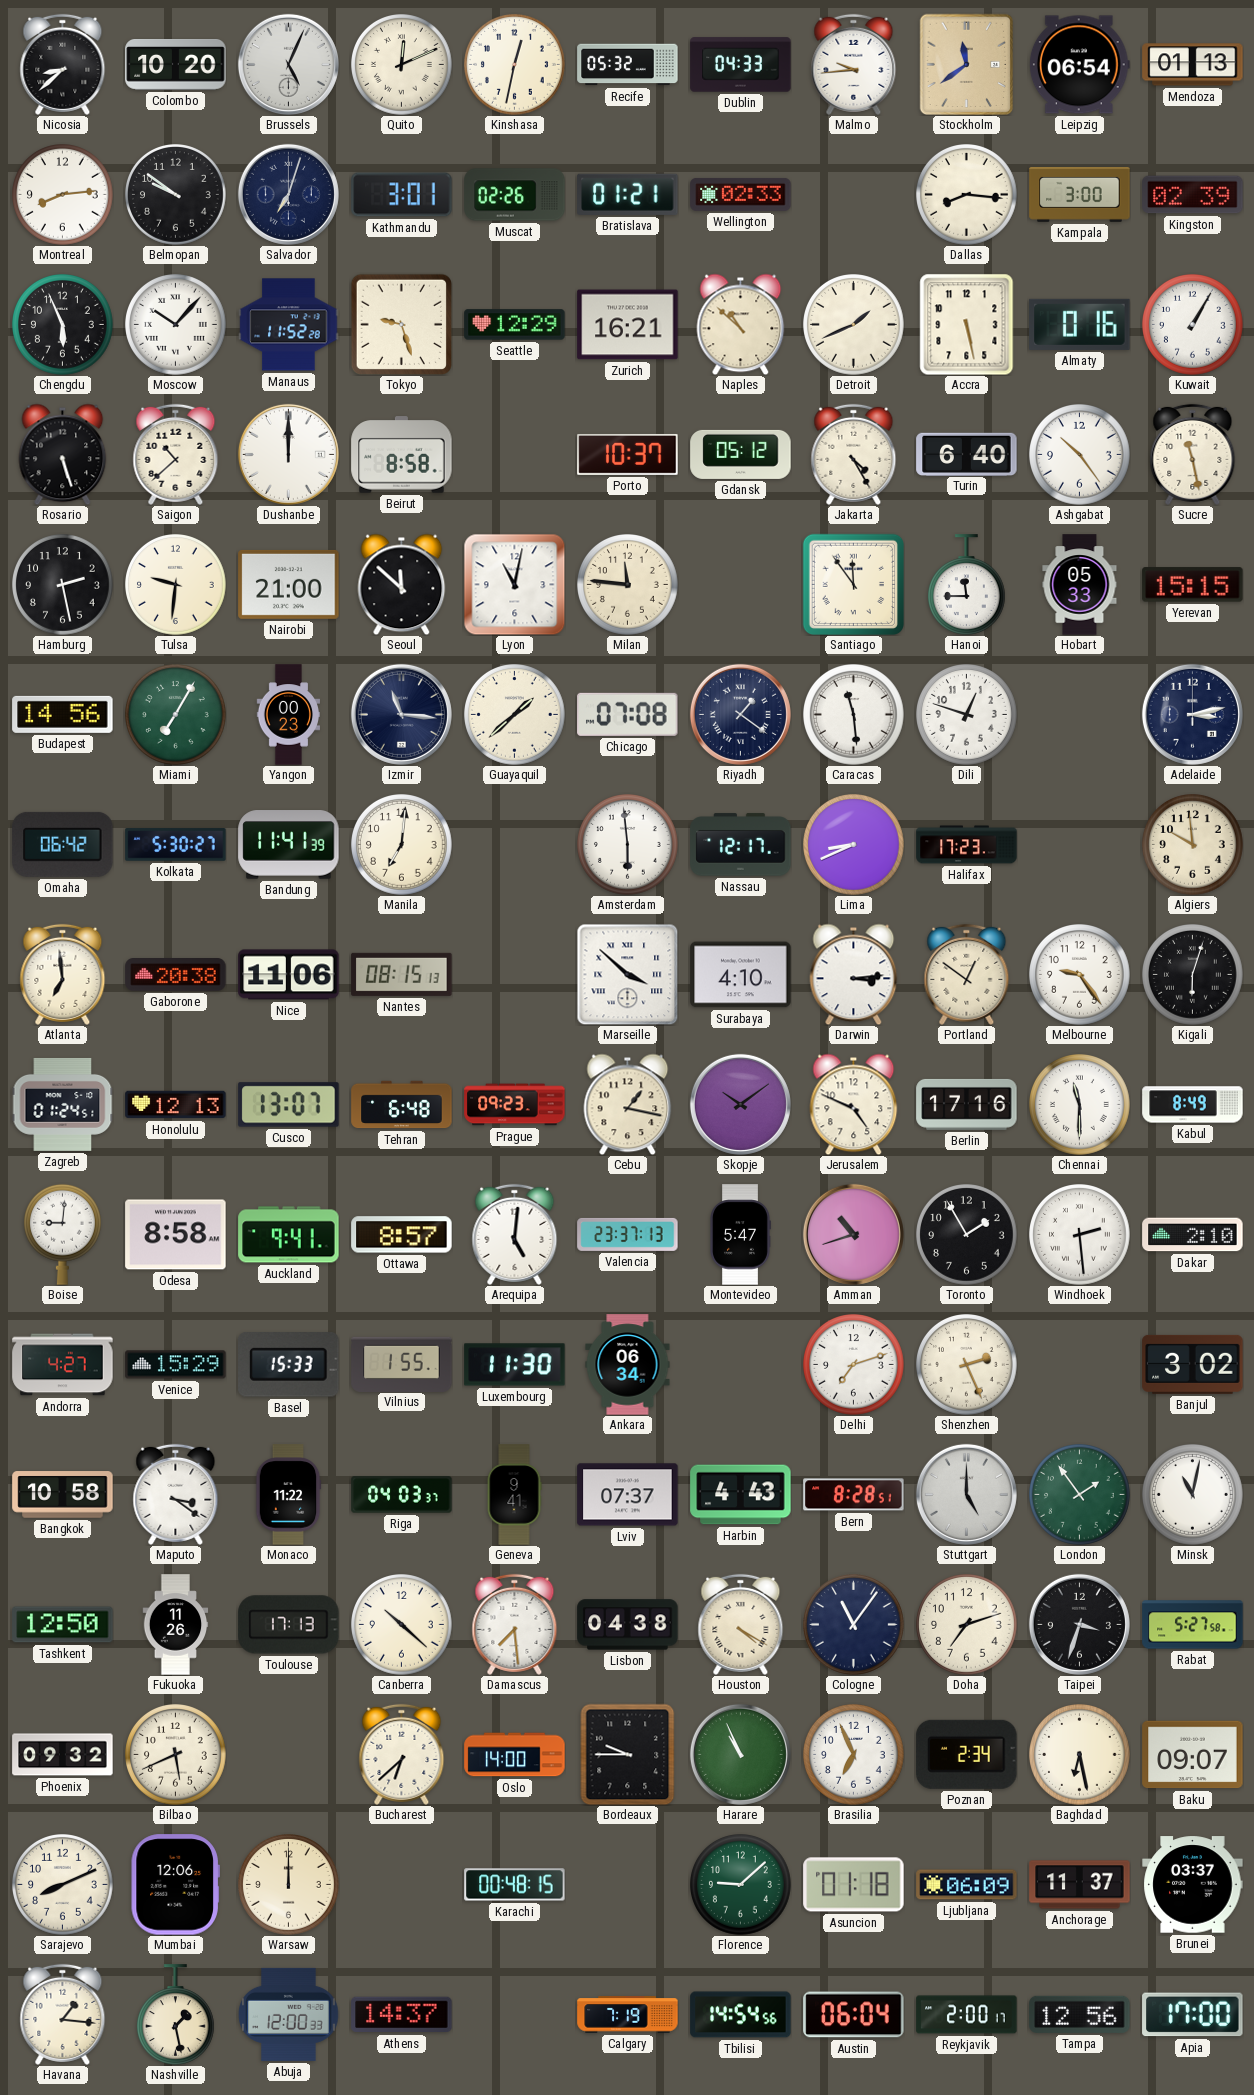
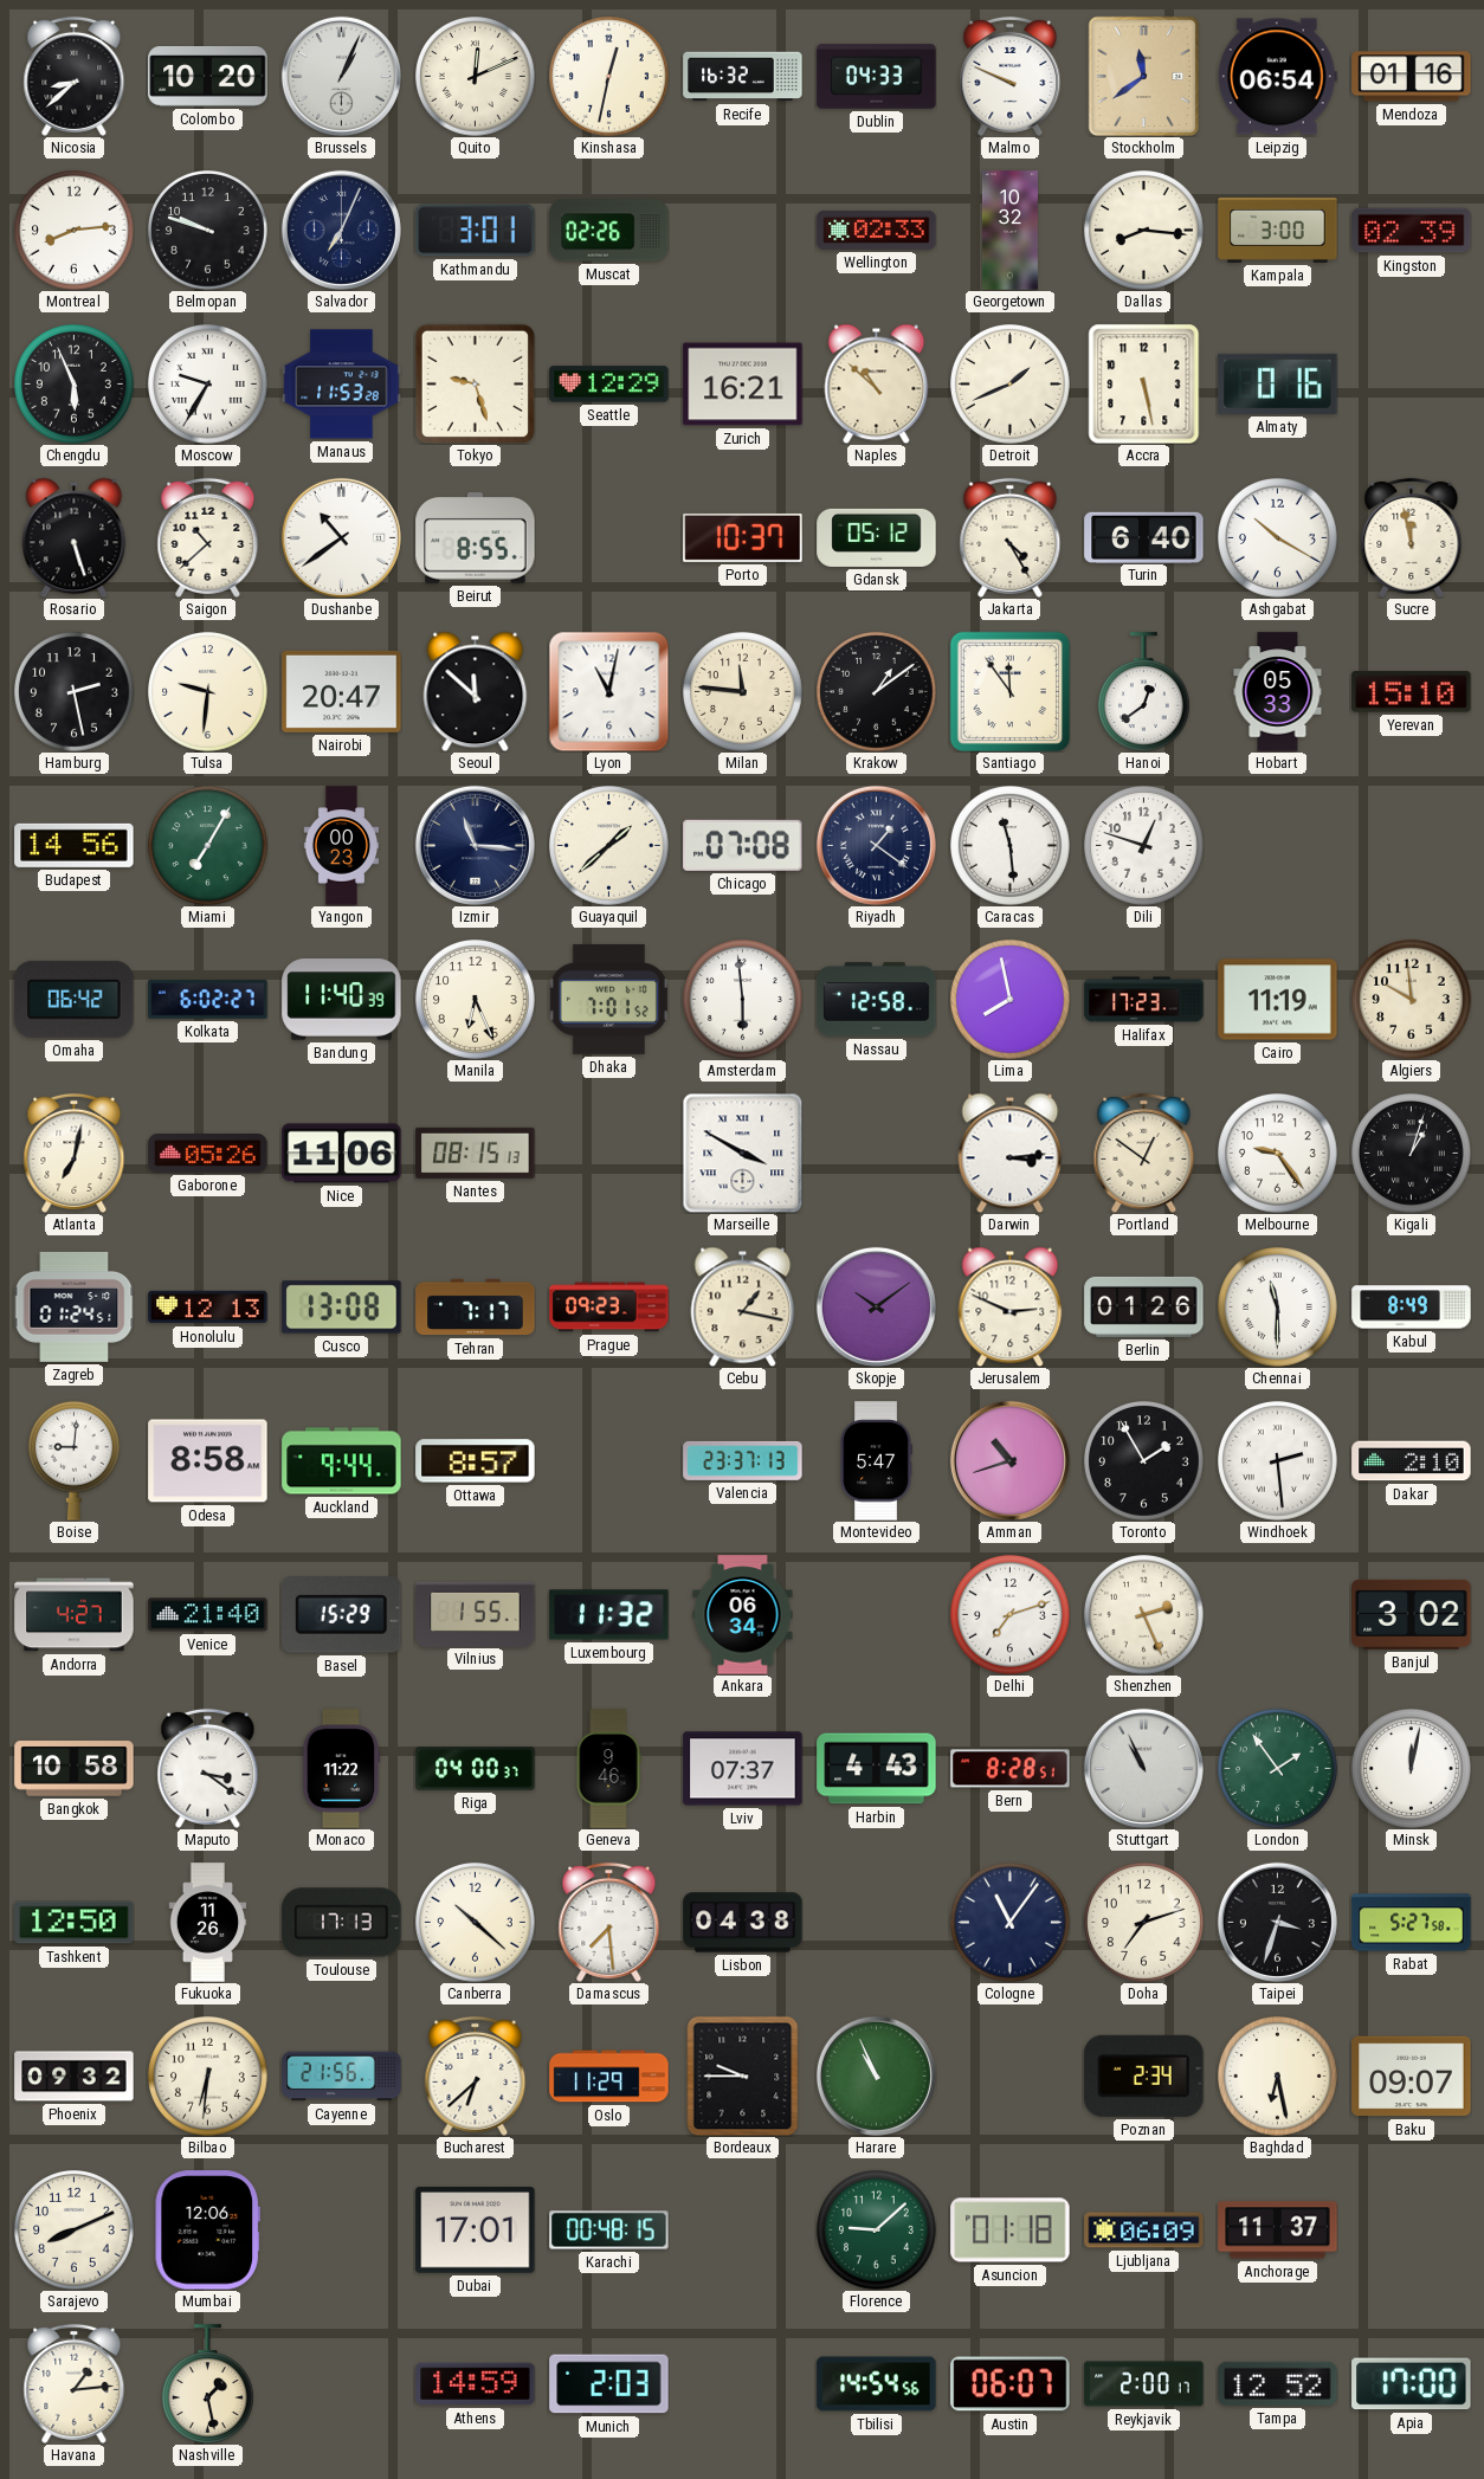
Brussels: 5:04 -> 1:04 (341, 76)
Recife: 05:32 -> 16:32 (743, 77)
Malmo: 9:44 -> 9:49 (1011, 76)
Mendoza: 01:13 -> 01:16 (1412, 77)
Belmopan: 9:51 -> 9:48 (208, 231)
Salvador: 7:03 -> 7:04 (341, 230)
Bratislava: 01:21 -> none (628, 194)
Georgetown: none -> 10:32 (1009, 231)
Moscow: 10:07 -> 9:35 (208, 385)
Manaus: 11:52 -> 11:53 (342, 385)
Kuwait: 1:05 -> none (1193, 325)
Dushanbe: 12:00 -> 10:39 (341, 537)
Beirut: 8:58 -> 8:55 (476, 538)
Ashgabat: 10:24 -> 10:20 (1278, 538)
Sucre: 11:28 -> 11:58 (1412, 537)
Nairobi: 21:00 -> 20:47 (342, 691)
Krakow: none -> 1:09 (877, 692)
Hanoi: 11:45 -> 12:39 (1143, 692)
Yerevan: 15:15 -> 15:10 (1412, 692)
Adelaide: 3:13 -> none (1192, 714)
Kolkata: 5:30 -> 6:02 (208, 1000)
Bandung: 11:41 -> 11:40 (342, 1000)
Manila: 7:01 -> 6:26 (476, 1000)
Dhaka: none -> 7:01 (608, 999)
Nassau: 12:17 -> 12:58 (877, 1000)
Lima: 8:41 -> 7:58 (1011, 1000)
Cairo: none -> 11:19 (1278, 1000)
Atlanta: 6:59 -> 7:02 (75, 1153)
Gaborone: 20:38 -> 05:26 (208, 1154)
Marseille: 3:52 -> 3:50 (742, 1153)
Surabaya: 4:10 -> none (741, 975)
Kigali: 6:03 -> 1:03 (1412, 1154)
Cusco: 13:07 -> 13:08 (342, 1308)
Tehran: 6:48 -> 7:17 (476, 1308)
Jerusalem: 4:49 -> 2:49 (1011, 1306)
Berlin: 17:16 -> 01:26 (1144, 1306)
Auckland: 9:41 -> 9:44 (342, 1461)
Arequipa: 5:01 -> none (515, 1234)
Venice: 15:29 -> 21:40 (208, 1615)
Basel: 15:33 -> 15:29 (342, 1615)
Luxembourg: 11:30 -> 11:32 (609, 1615)
Riga: 04:03 -> 04:00 (476, 1769)
Geneva: 9:41 -> 9:46 (608, 1769)
Stuttgart: 5:00 -> 10:56 (1143, 1768)
Minsk: 11:02 -> 12:02 (1412, 1769)
Houston: 4:20 -> none (741, 1624)
Bilbao: 5:41 -> 6:31 (208, 2077)
Cayenne: none -> 21:56 (342, 2077)
Oslo: 14:00 -> 11:29 (609, 2077)
Brasilia: 6:56 -> none (854, 1755)
Warsaw: 12:00 -> none (289, 1885)
Dubai: none -> 17:01 (476, 2231)
Brunei: 03:37 -> none (1193, 1885)
Havana: 1:16 -> 1:14 (75, 2383)
Abuja: 12:00 -> none (289, 2014)
Athens: 14:37 -> 14:59 (476, 2384)
Munich: none -> 2:03 (609, 2384)
Calgary: 7:19 -> none (628, 2015)
Austin: 06:04 -> 06:07 (1011, 2384)
Tampa: 12:56 -> 12:52 (1278, 2383)
